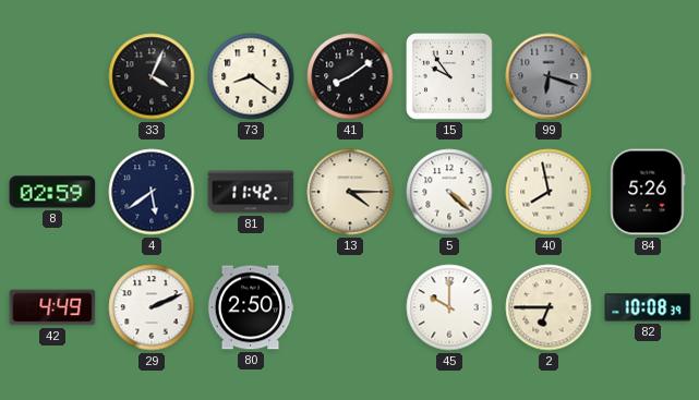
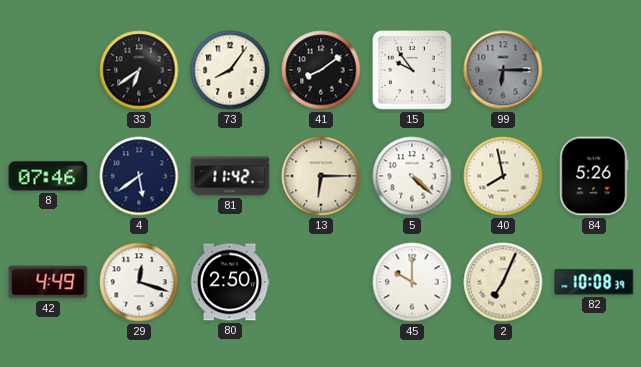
33: 4:04 -> 6:39 (139, 70)
73: 8:21 -> 8:06 (230, 70)
99: 6:18 -> 6:15 (503, 70)
8: 02:59 -> 07:46 (48, 176)
13: 4:15 -> 6:15 (321, 176)
29: 2:11 -> 12:18 (139, 282)
2: 6:45 -> 7:04 (503, 282)
